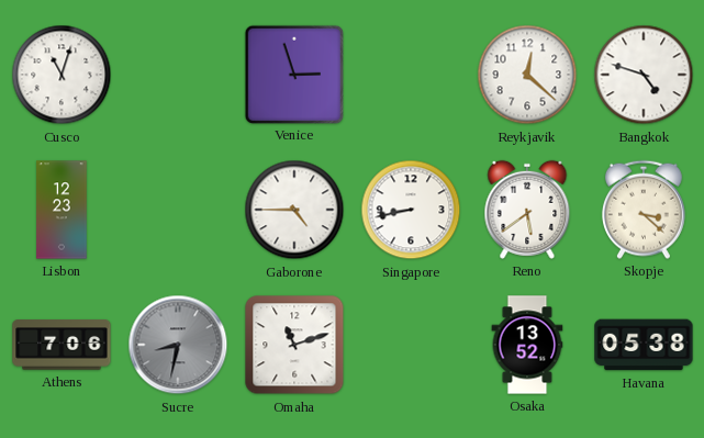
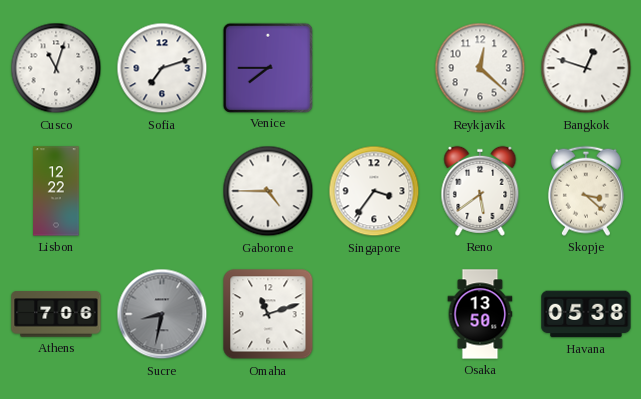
Sofia: none -> 7:12 (162, 68)
Venice: 2:57 -> 7:45 (267, 67)
Bangkok: 4:48 -> 12:48 (586, 68)
Lisbon: 12:23 -> 12:22 (56, 191)
Singapore: 8:43 -> 3:36 (374, 191)
Osaka: 13:52 -> 13:50 (480, 314)
